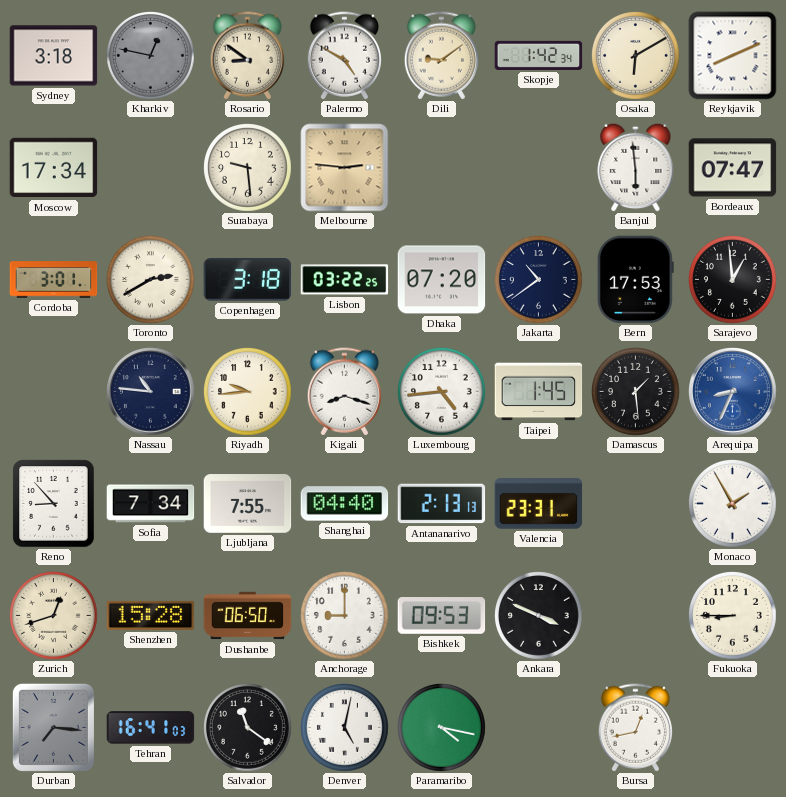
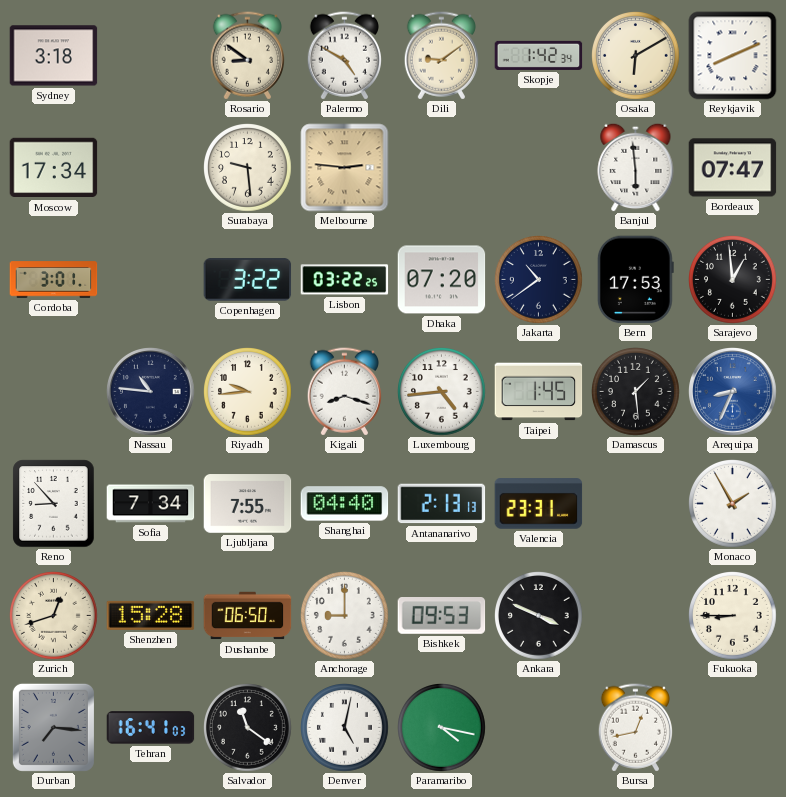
Kharkiv: 12:47 -> none (151, 56)
Toronto: 2:40 -> none (151, 280)
Copenhagen: 3:18 -> 3:22 (248, 280)
